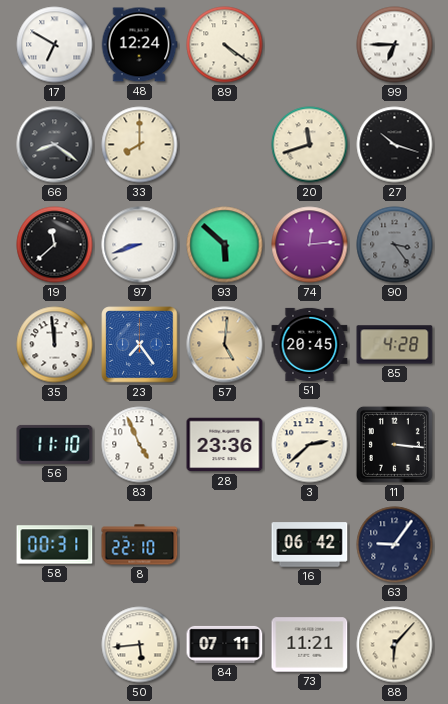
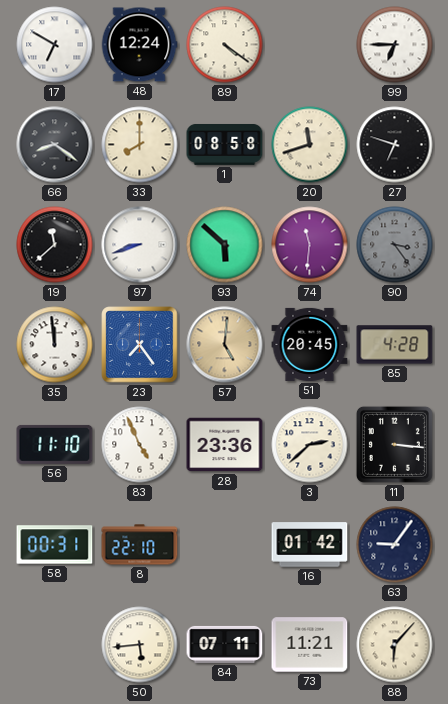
1: none -> 08:58 (225, 144)
27: 10:18 -> 6:48 (395, 145)
74: 12:14 -> 11:31 (310, 245)
16: 06:42 -> 01:42 (310, 545)
